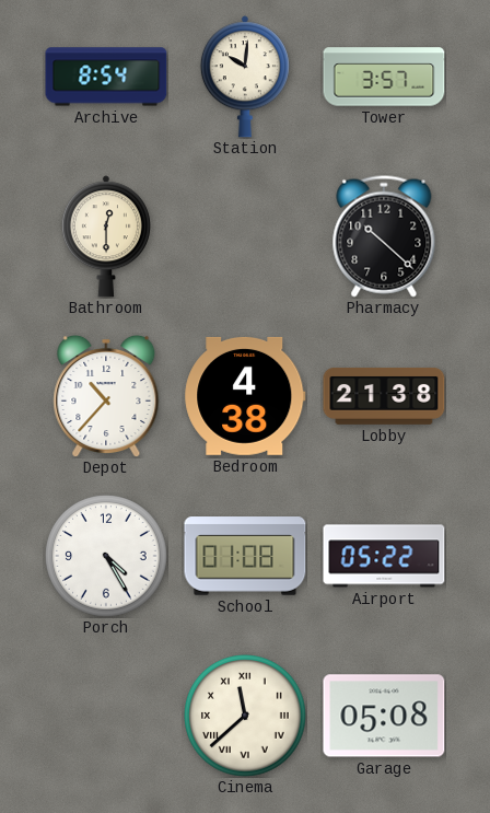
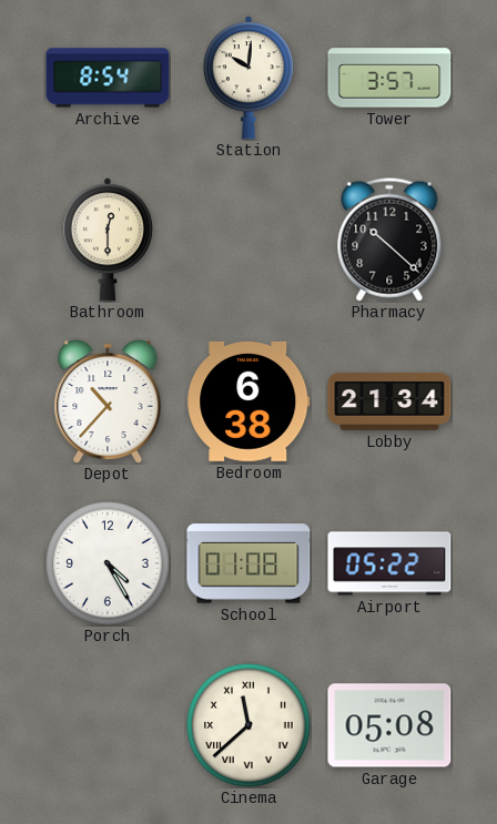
Bedroom: 4:38 -> 6:38 (248, 401)
Lobby: 21:38 -> 21:34 (389, 401)
